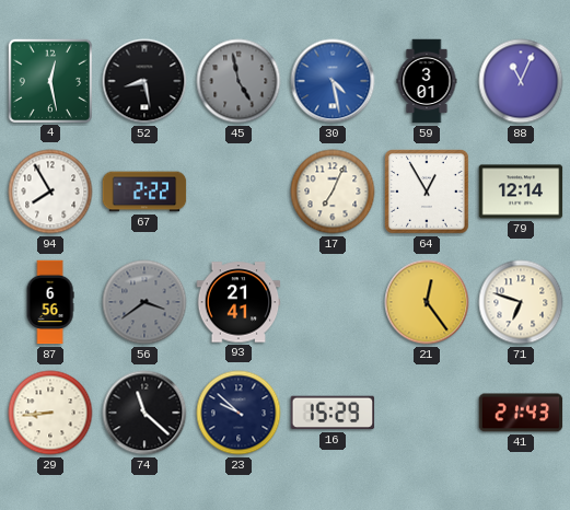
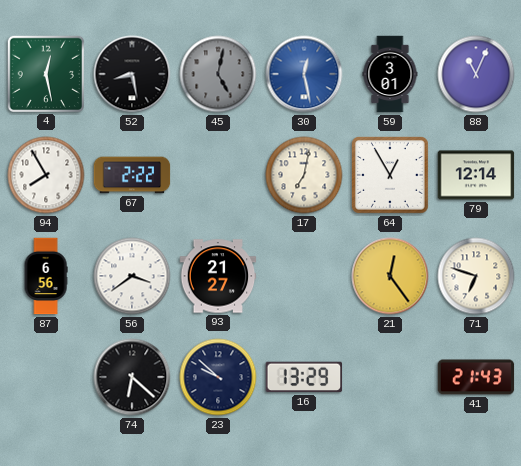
45: 4:58 -> 5:02 (218, 74)
30: 4:28 -> 12:28 (304, 74)
17: 7:04 -> 7:02 (304, 175)
56 dial: grey -> white (132, 276)
93: 21:41 -> 21:27 (218, 276)
29: 8:44 -> none (50, 413)
74: 11:22 -> 6:22 (132, 377)
16: 15:29 -> 13:29 (304, 377)
